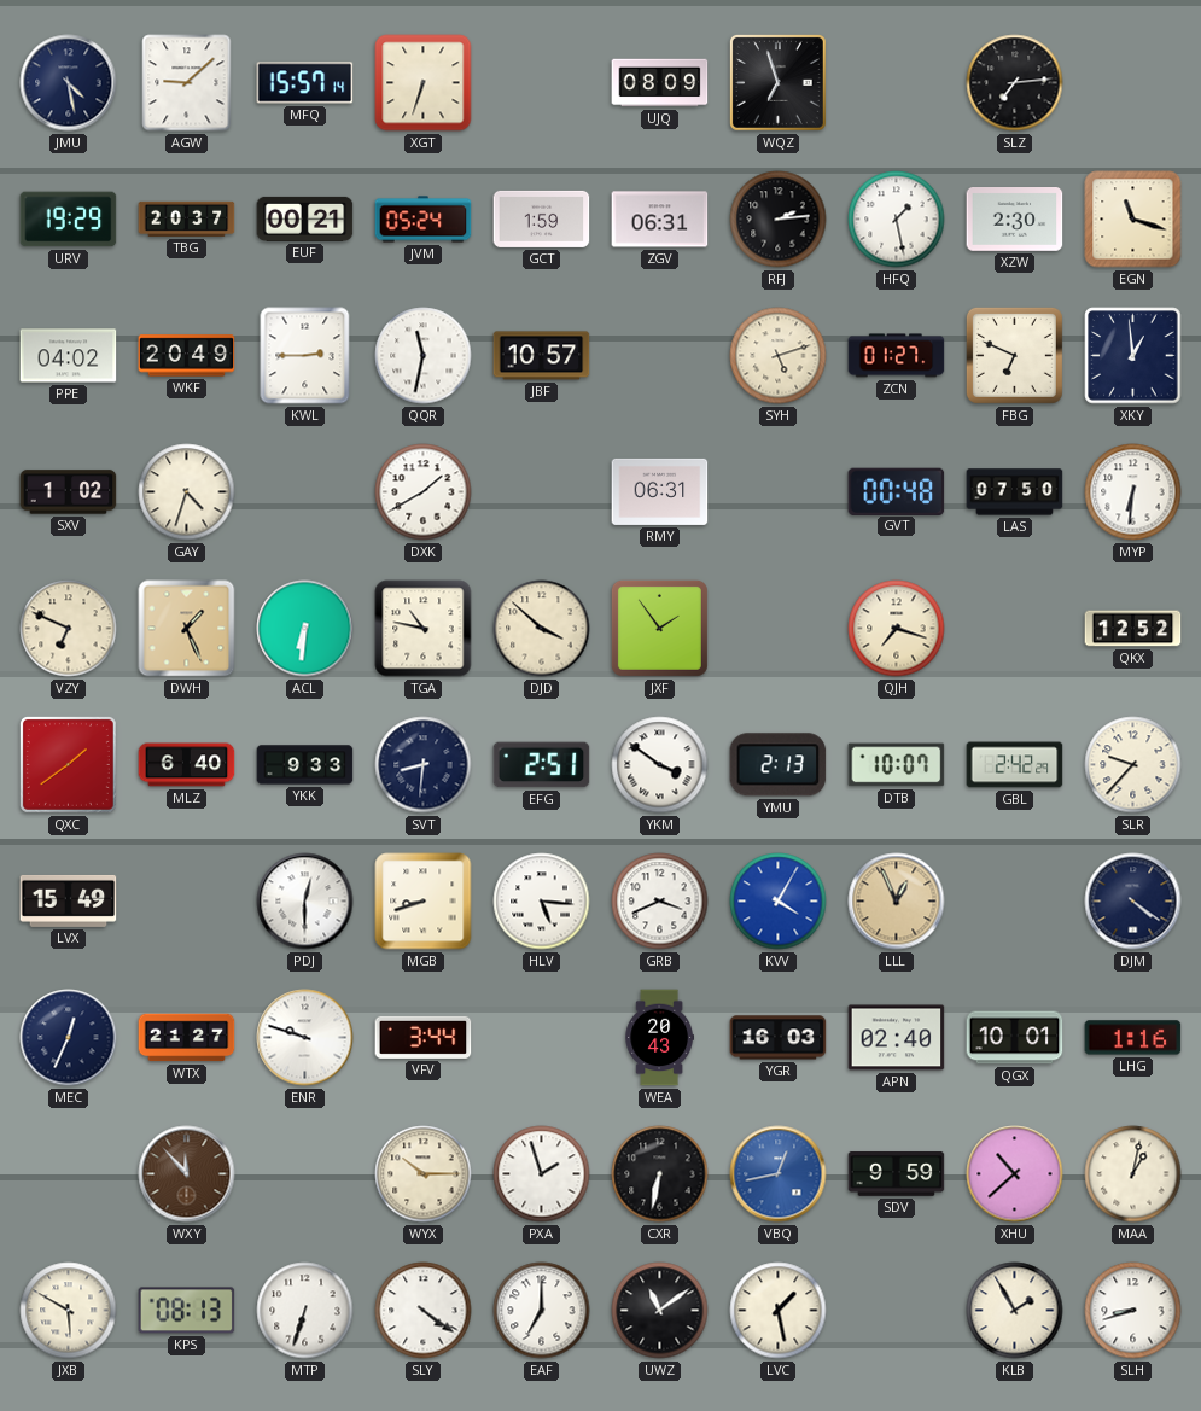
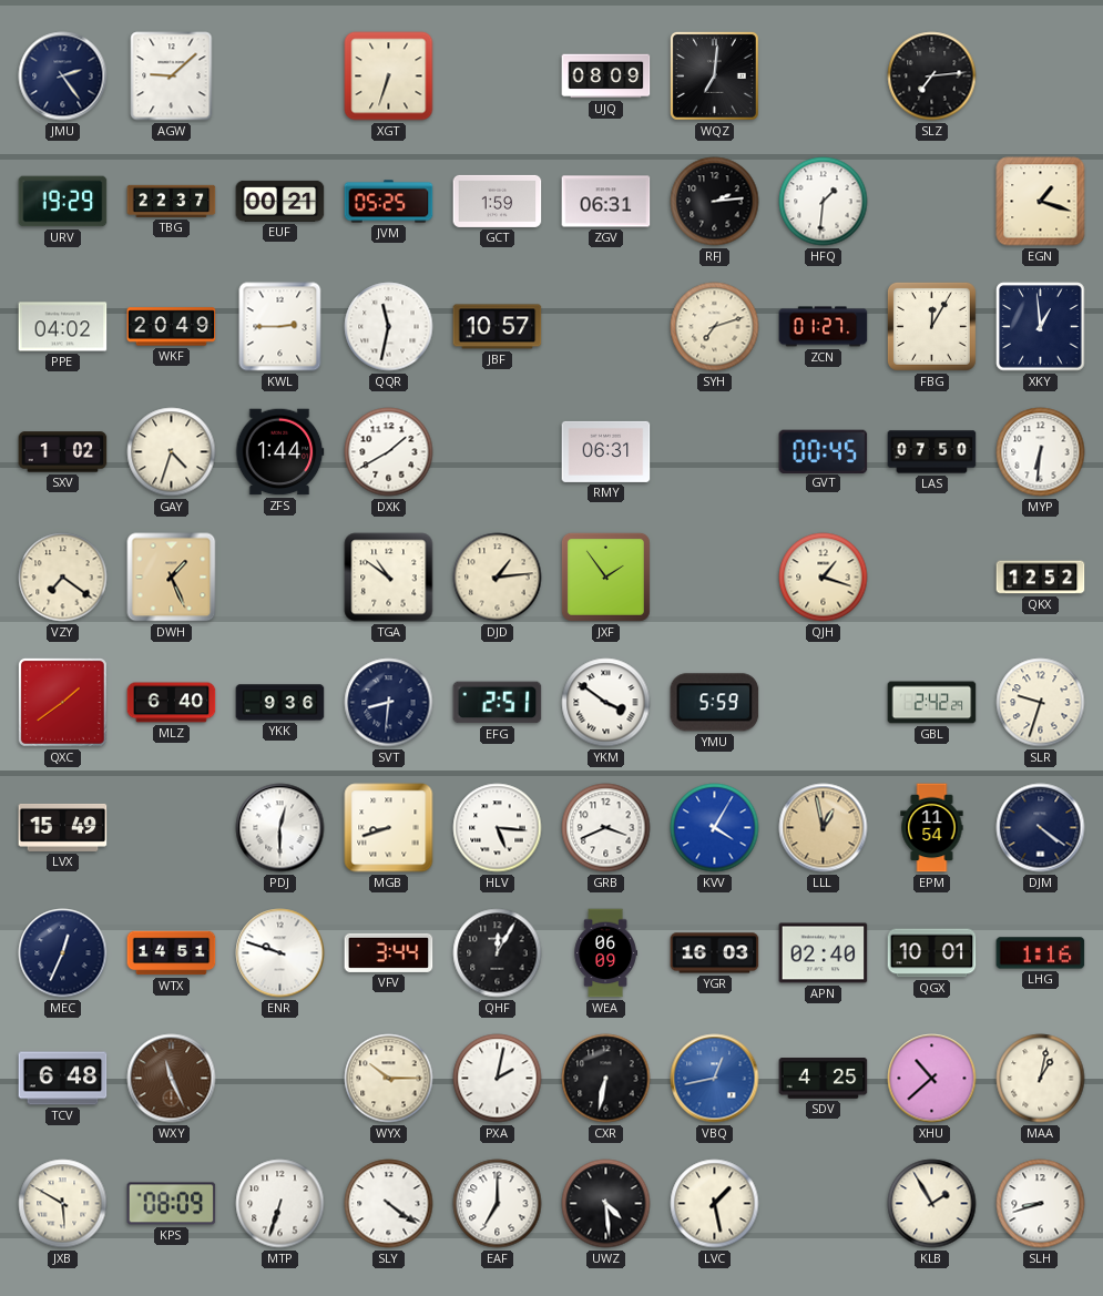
JMU: 4:28 -> 2:24 (63, 76)
MFQ: 15:57 -> none (305, 83)
WQZ: 6:57 -> 7:01 (714, 75)
TBG: 20:37 -> 22:37 (172, 201)
JVM: 05:24 -> 05:25 (389, 202)
HFQ: 1:28 -> 1:31 (824, 202)
XZW: 2:30 -> none (1015, 220)
EGN: 11:18 -> 1:18 (1041, 202)
SYH: 5:12 -> 7:12 (715, 327)
FBG: 6:49 -> 12:05 (931, 326)
ZFS: none -> 1:44 (279, 452)
GVT: 00:48 -> 00:45 (824, 451)
VZY: 6:49 -> 7:21 (63, 578)
ACL: 6:31 -> none (305, 629)
TGA: 10:47 -> 10:51 (389, 578)
DJD: 3:52 -> 1:14 (498, 578)
QJH: 7:18 -> 1:18 (824, 578)
YKK: 9:33 -> 9:36 (280, 703)
YMU: 2:13 -> 5:59 (715, 703)
DTB: 10:07 -> none (897, 765)
SLR: 9:37 -> 9:33 (1041, 703)
LLL: 12:56 -> 12:58 (824, 828)
EPM: none -> 11:54 (932, 828)
WTX: 21:27 -> 14:51 (172, 953)
QHF: none -> 12:05 (498, 953)
WEA: 20:43 -> 06:09 (605, 953)
TCV: none -> 6:48 (63, 1079)
WXY: 11:53 -> 11:26 (172, 1079)
PXA: 1:57 -> 2:02 (498, 1079)
SDV: 9:59 -> 4:25 (824, 1079)
KPS: 08:13 -> 08:09 (172, 1204)
UWZ: 11:09 -> 4:29 (606, 1204)
